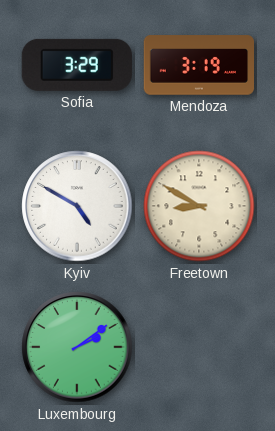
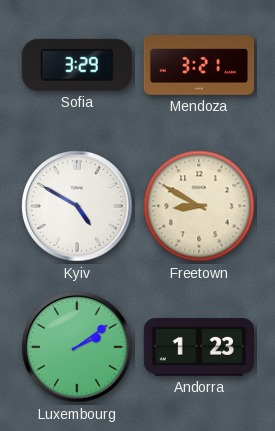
Mendoza: 3:19 -> 3:21 (199, 65)
Andorra: none -> 1:23 (198, 348)
